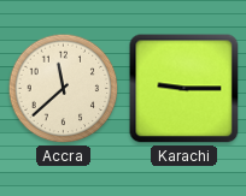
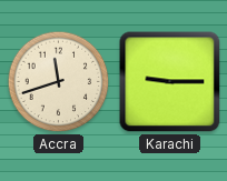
Accra: 11:38 -> 11:42 (59, 82)
